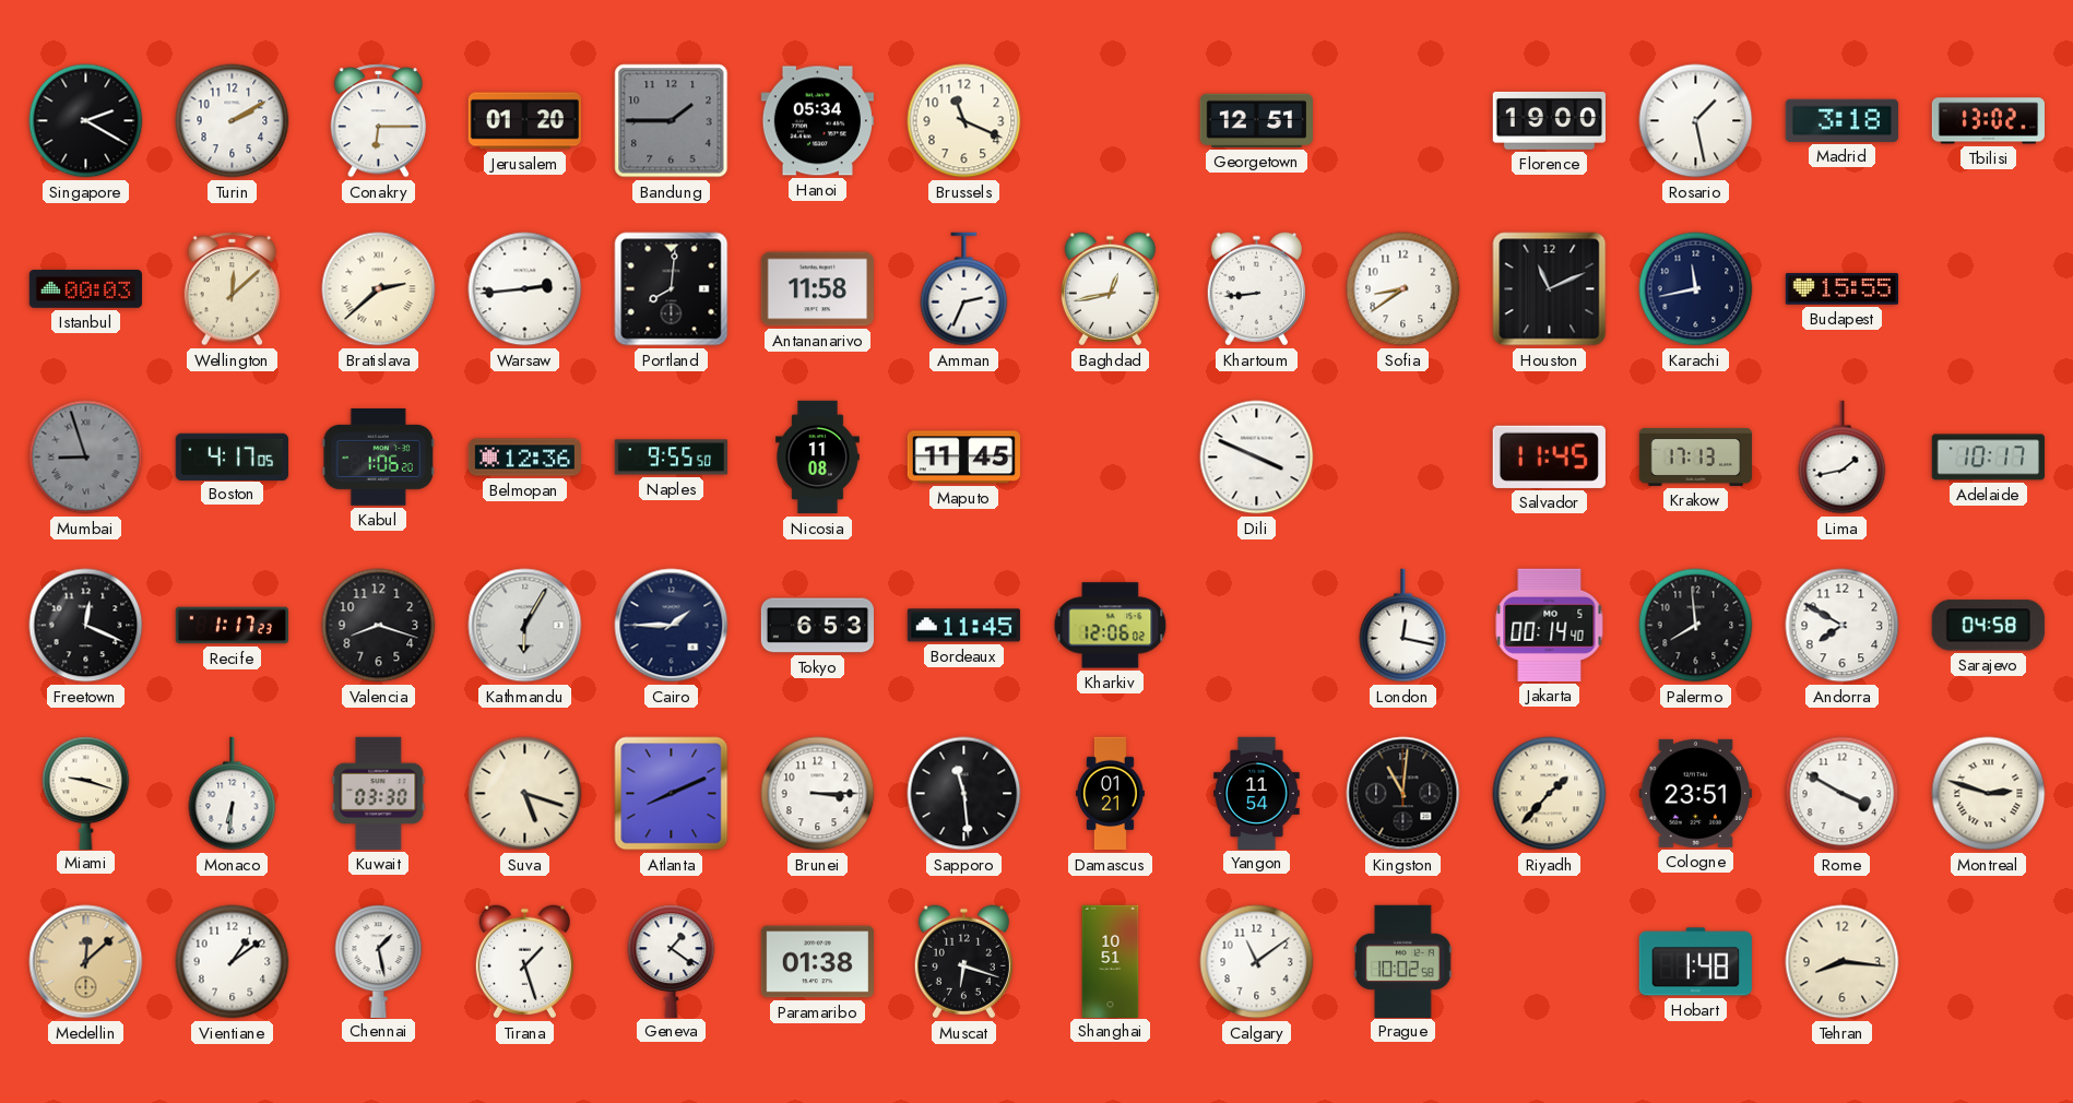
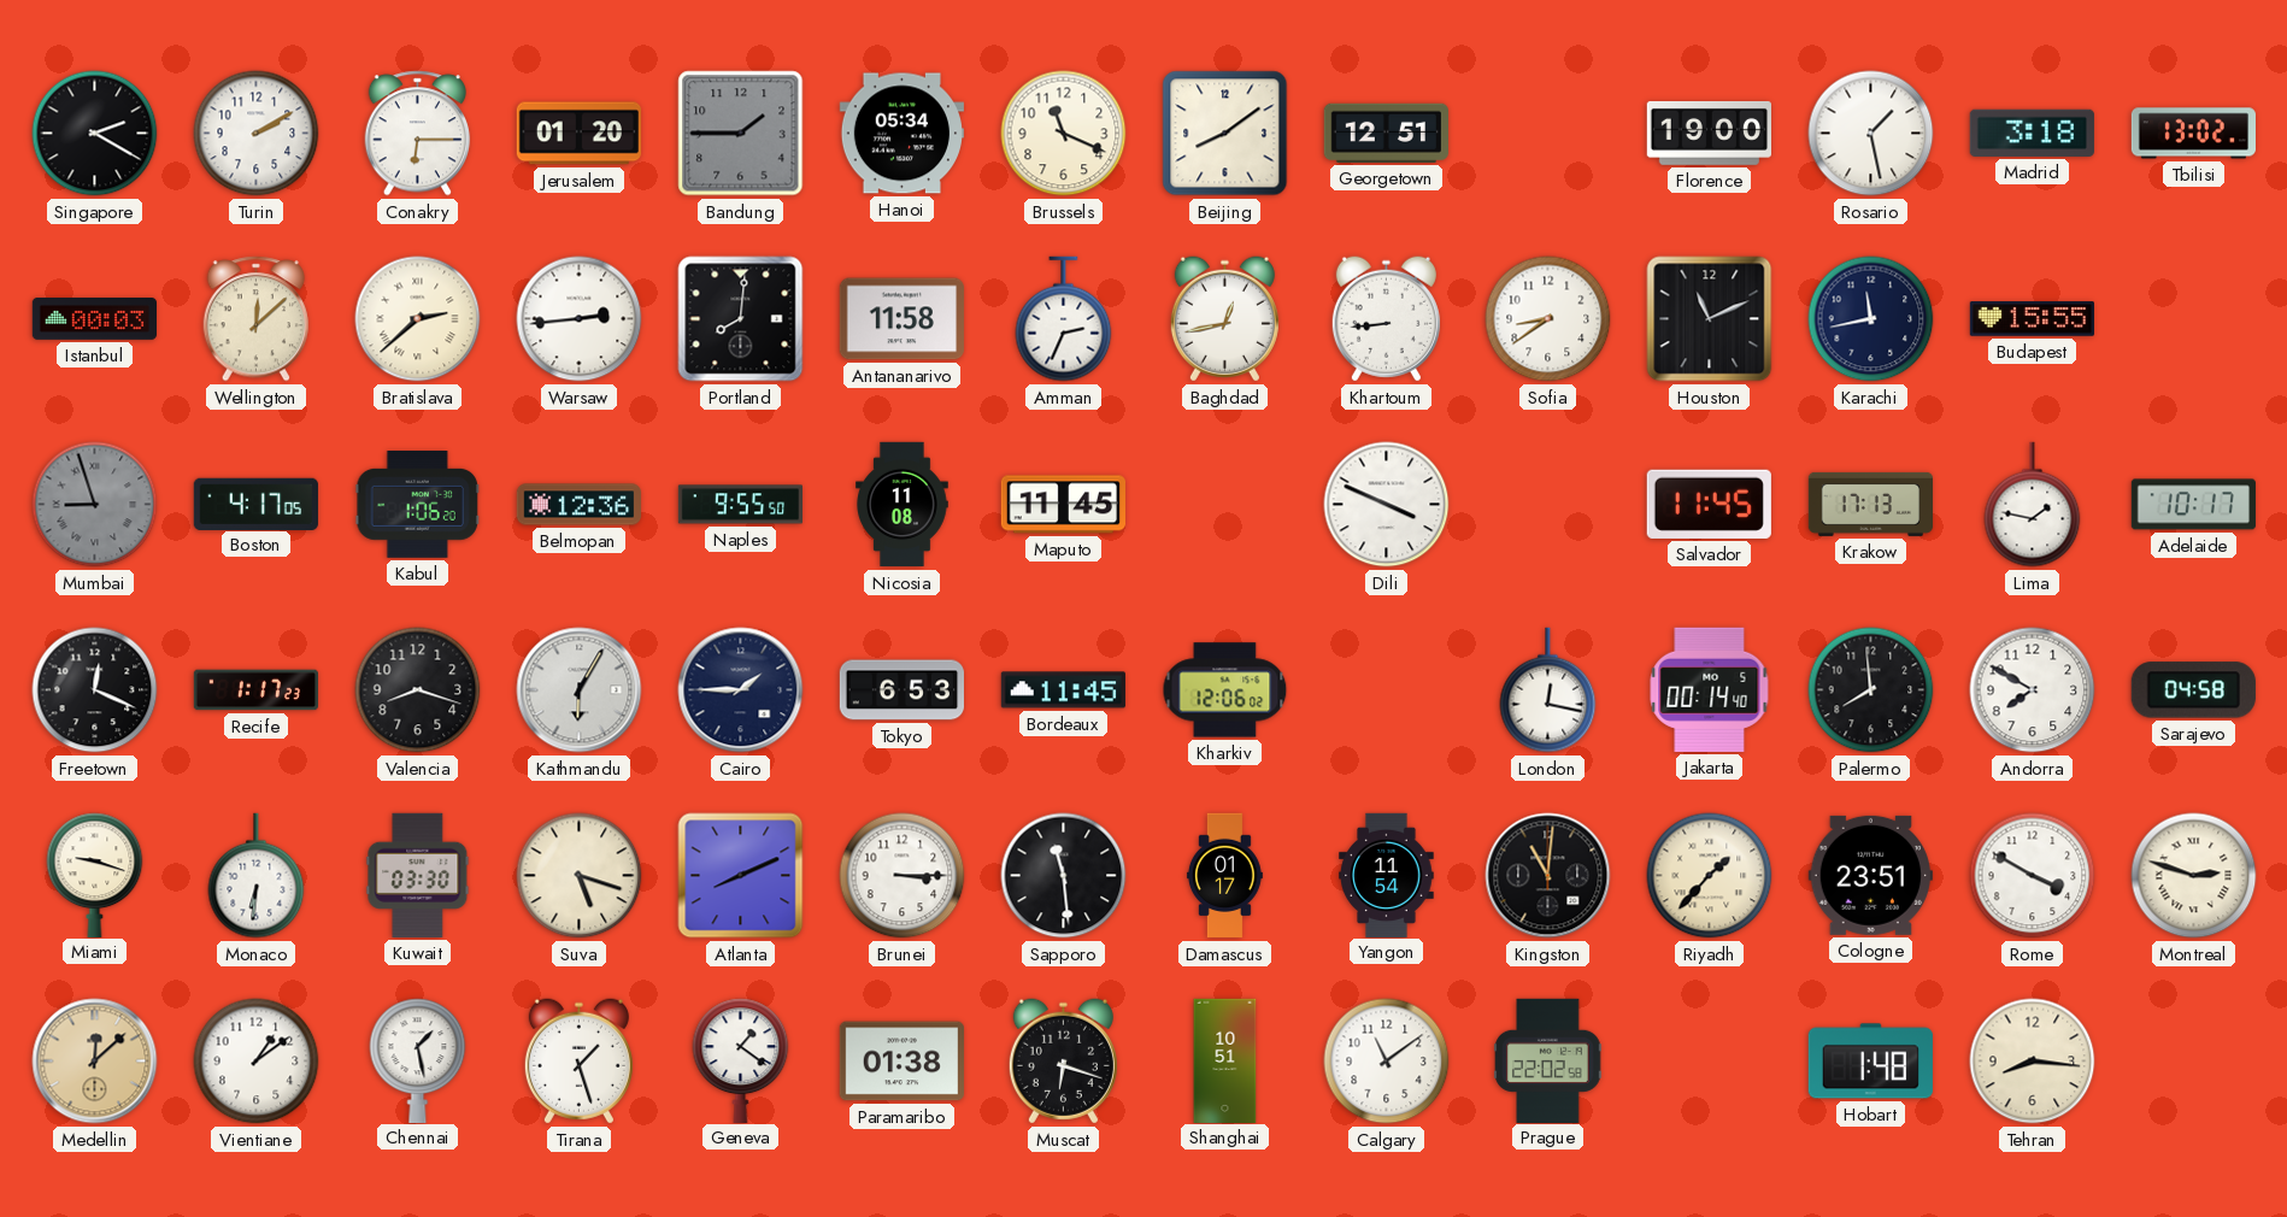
Beijing: none -> 8:09 (1225, 134)
Lima: 1:43 -> 1:47 (2033, 505)
Damascus: 01:21 -> 01:17 (1224, 876)
Prague: 10:02 -> 22:02 (1548, 1060)
